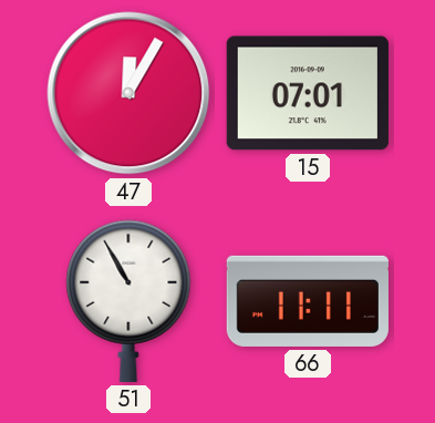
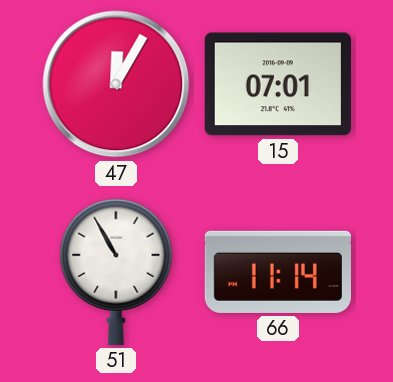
66: 11:11 -> 11:14 (278, 272)
